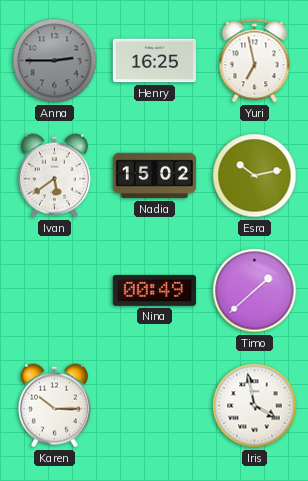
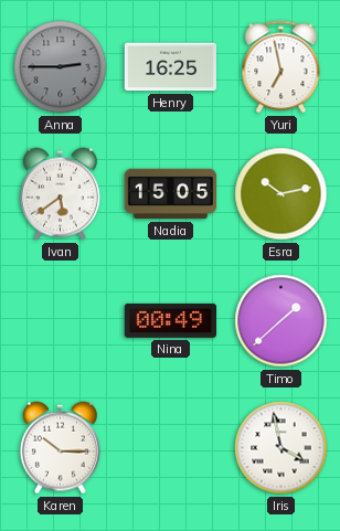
Nadia: 15:02 -> 15:05 (171, 194)
